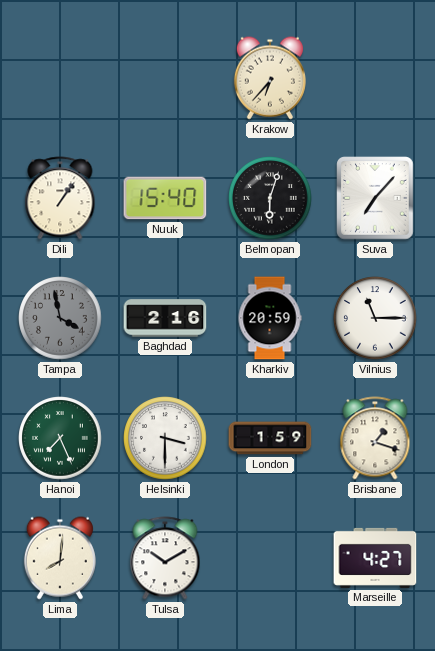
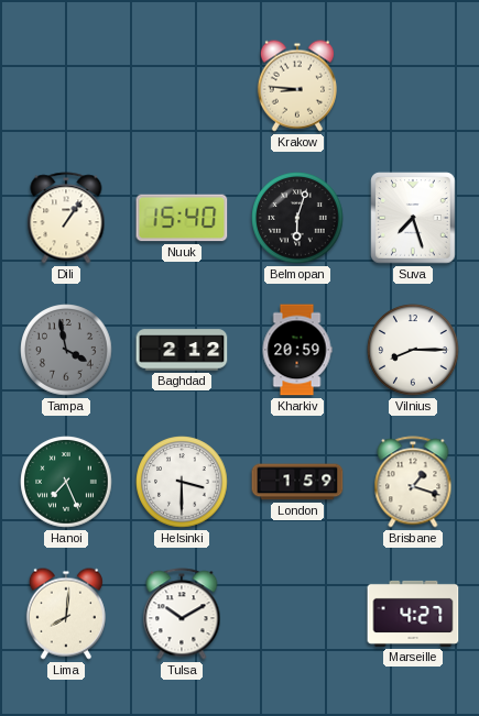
Krakow: 6:37 -> 8:46 (297, 86)
Suva: 7:07 -> 7:27 (413, 218)
Baghdad: 2:16 -> 2:12 (182, 350)
Vilnius: 11:15 -> 8:15 (413, 350)
